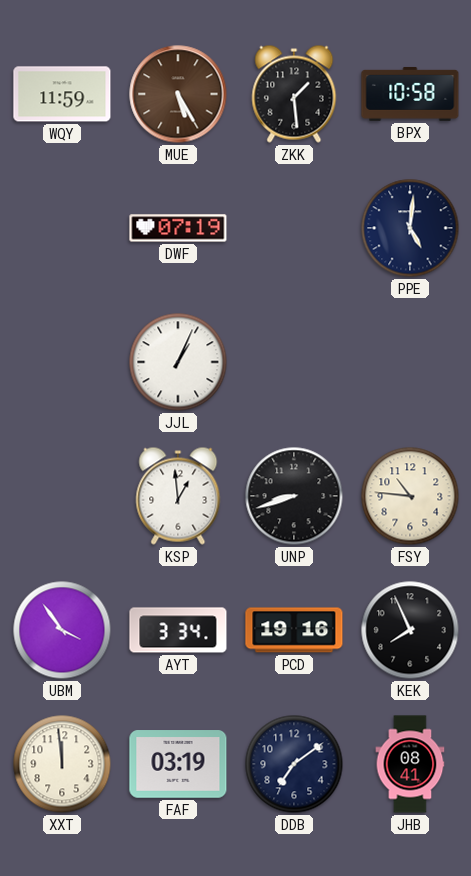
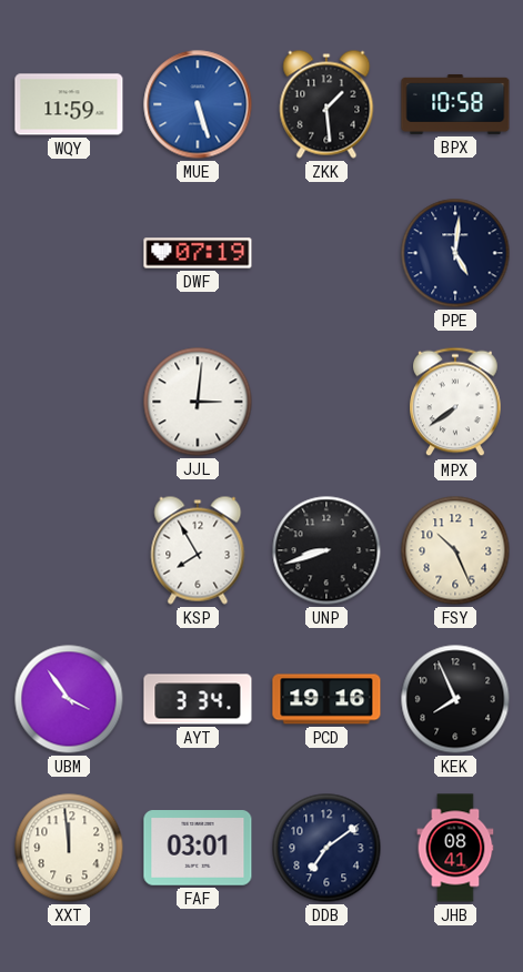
MUE: 5:25 -> 5:27 (198, 104)
MUE dial: brown -> blue (198, 104)
JJL: 1:04 -> 3:01 (198, 402)
MPX: none -> 7:39 (456, 402)
KSP: 12:59 -> 7:55 (198, 550)
FSY: 10:46 -> 10:26 (455, 550)
FAF: 03:19 -> 03:01 (198, 848)
